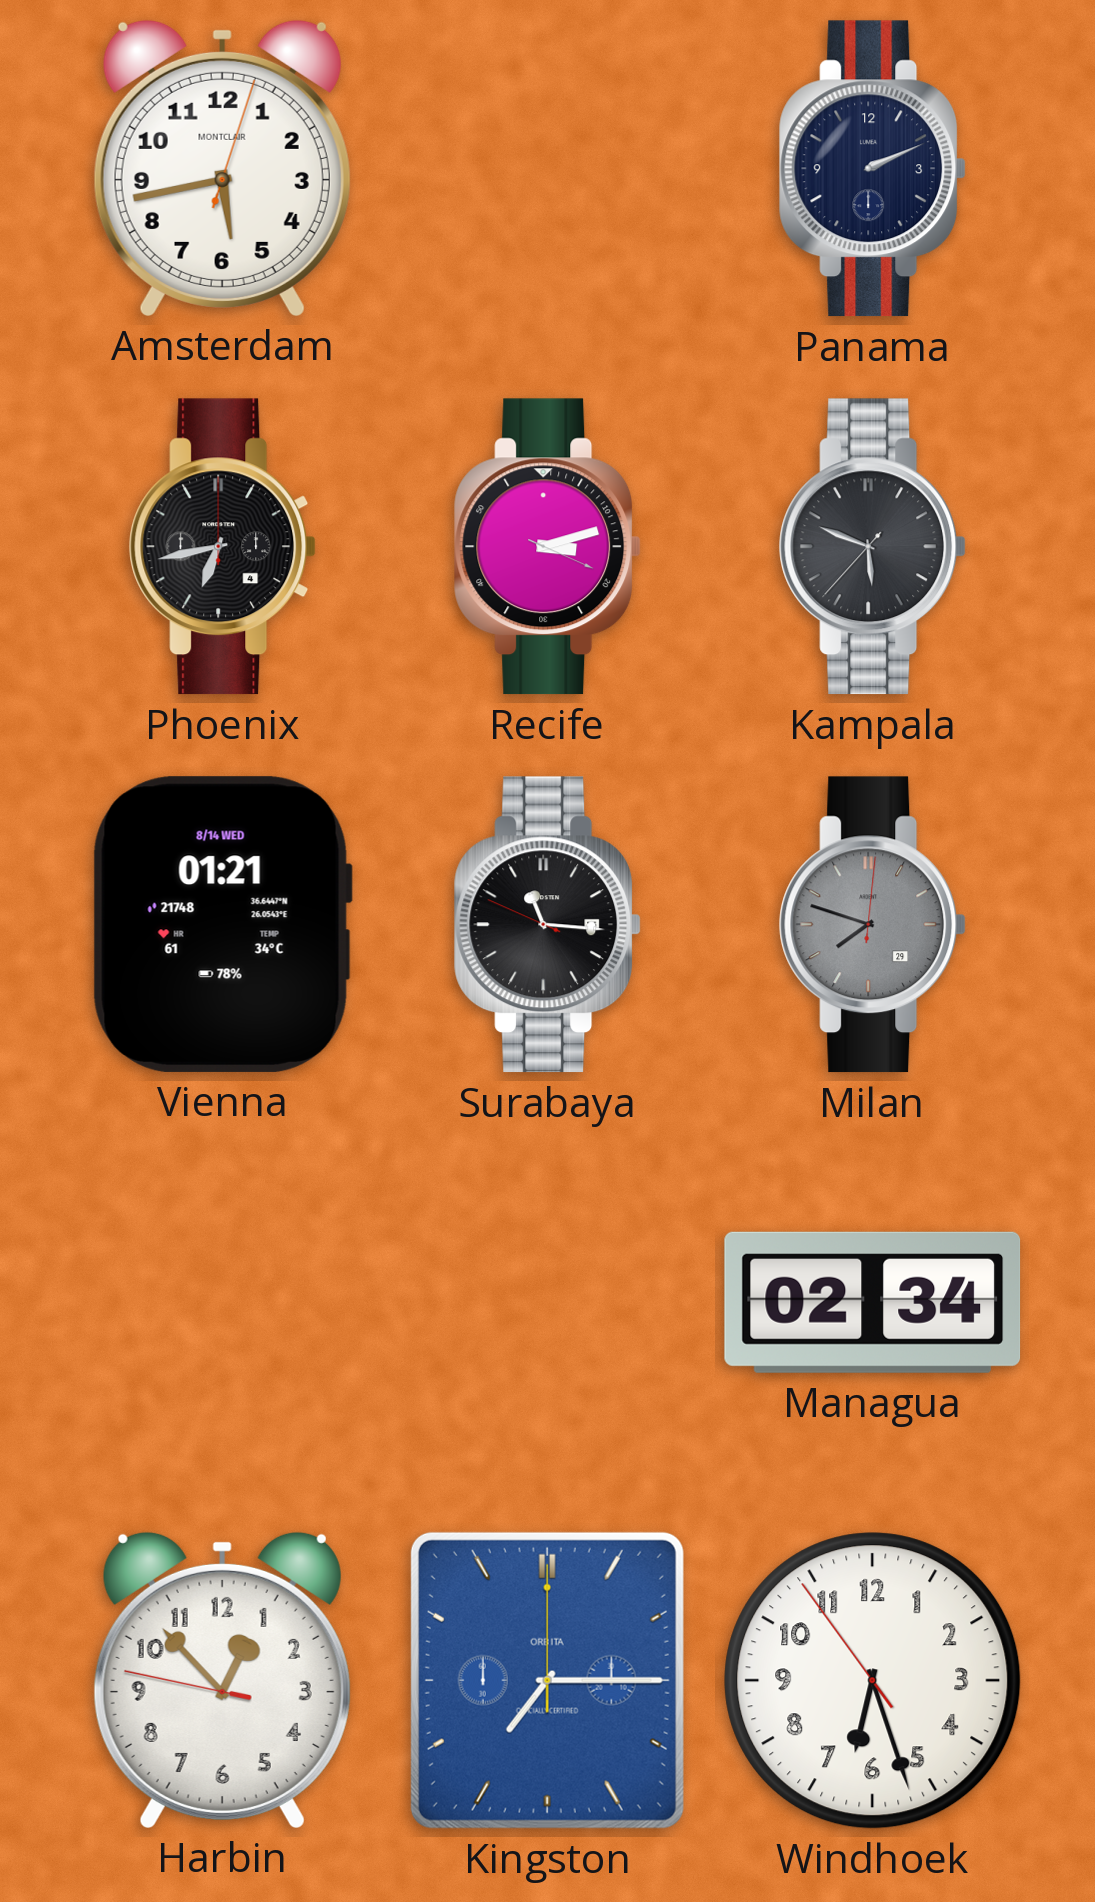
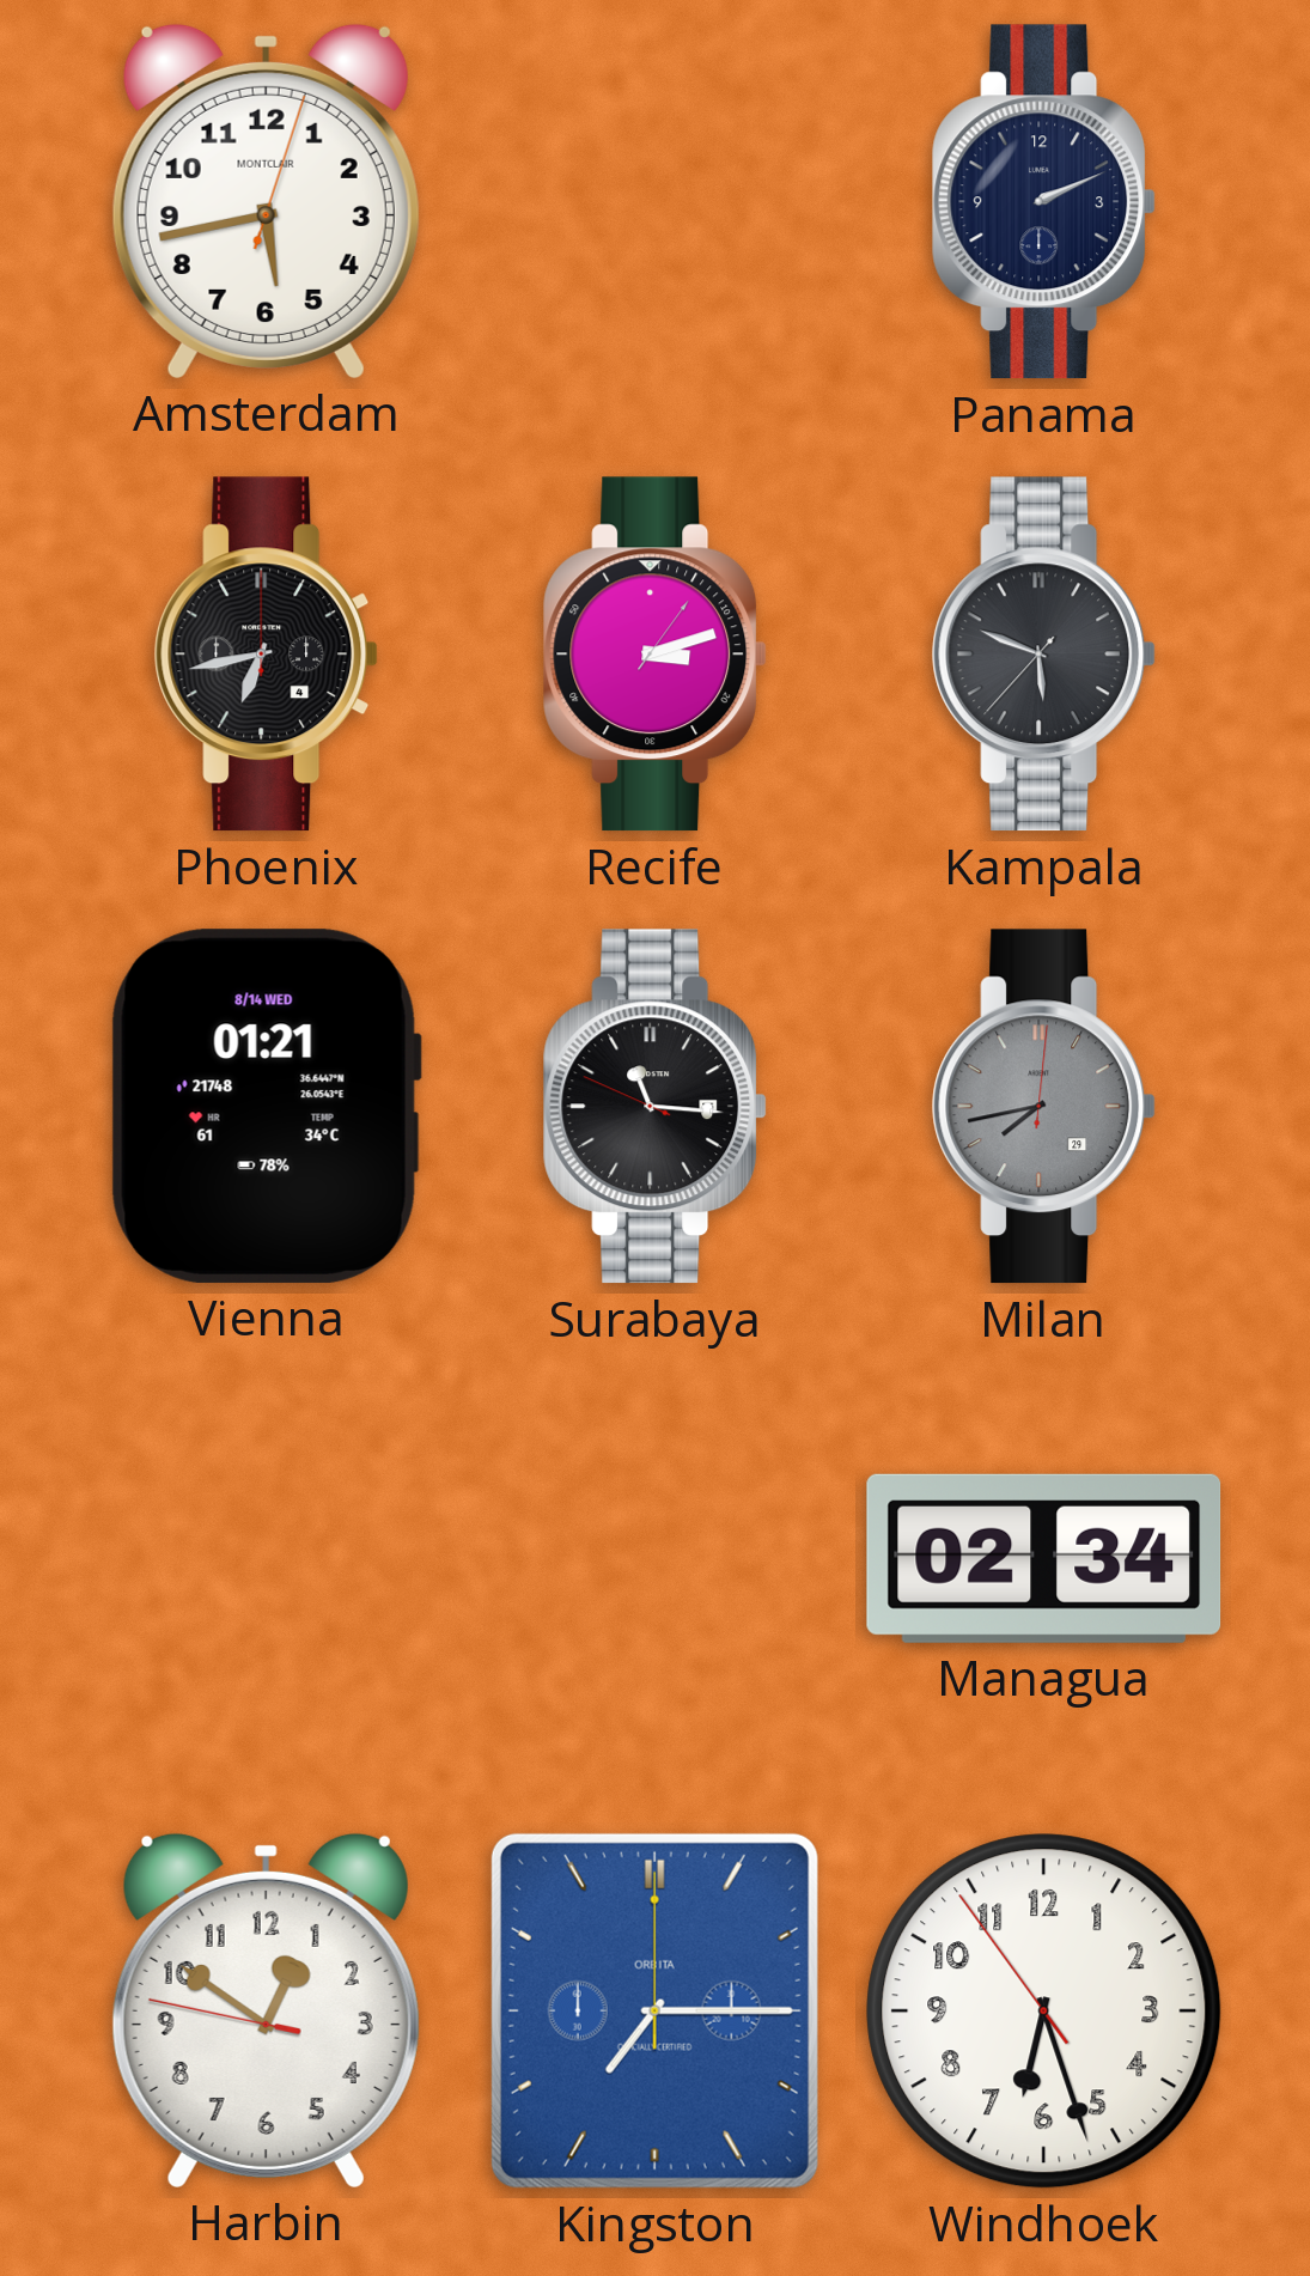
Recife: 3:12:19 -> 3:12:06 (656, 655)
Milan: 7:48 -> 7:43 (1044, 1107)
Harbin: 12:52 -> 12:50 (266, 2010)
